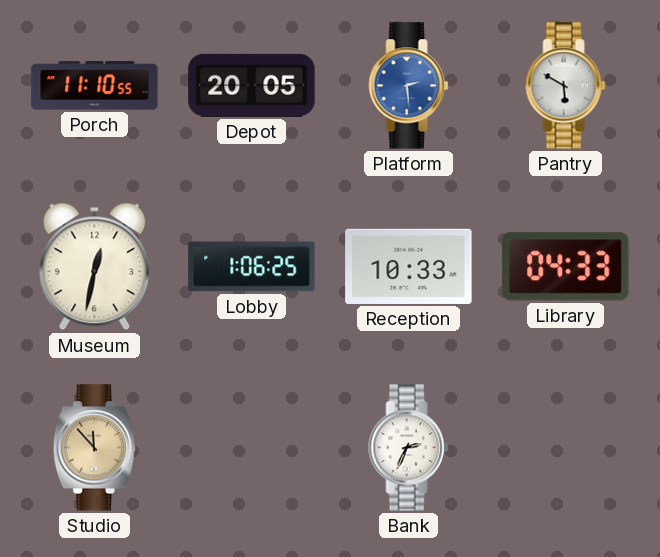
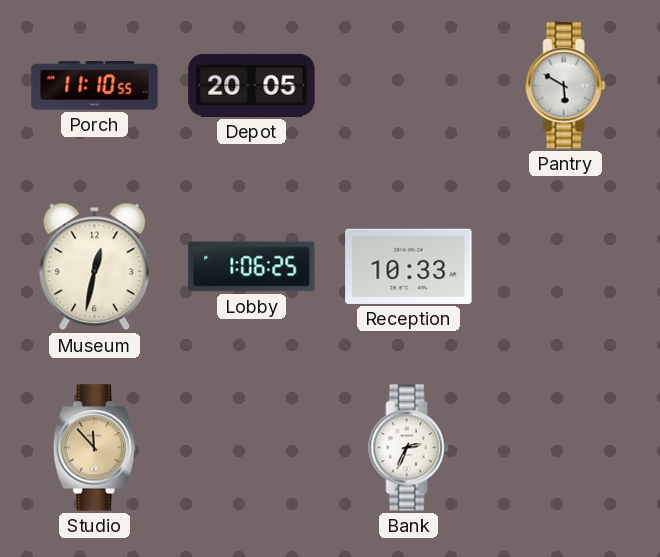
Platform: 2:29 -> none (409, 86)
Library: 04:33 -> none (566, 267)
